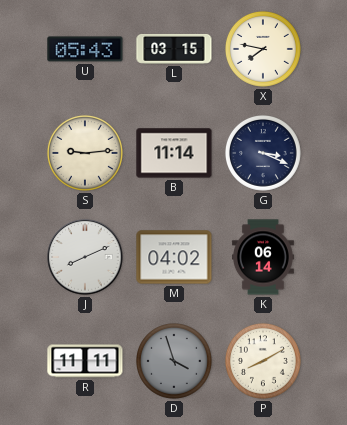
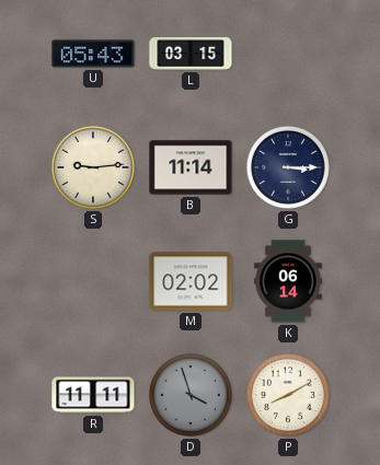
X: 7:47 -> none (263, 49)
G: 3:19 -> 3:15 (288, 167)
J: 8:11 -> none (85, 257)
M: 04:02 -> 02:02 (191, 281)
